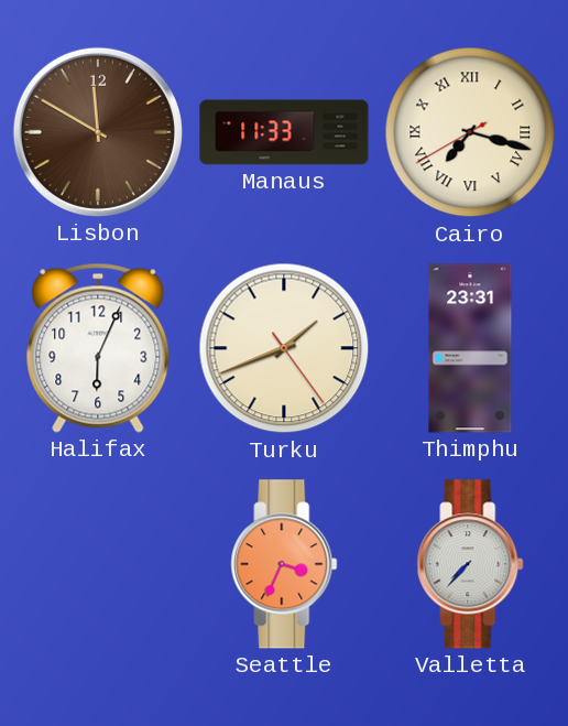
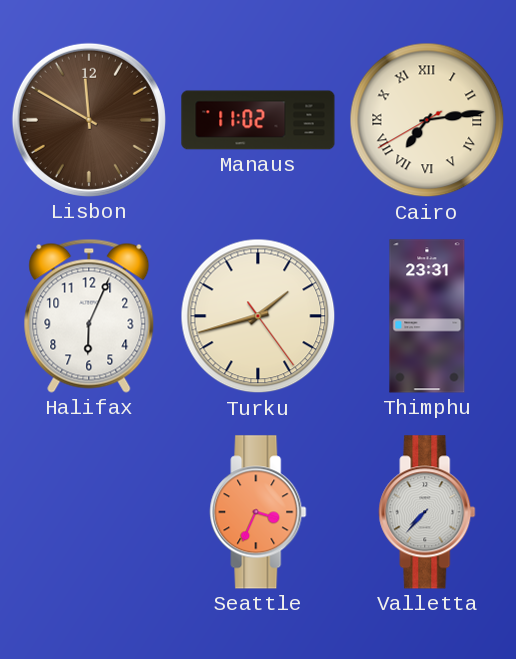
Manaus: 11:33 -> 11:02 (258, 120)
Cairo: 7:17 -> 7:13 (427, 120)
Turku: 1:41 -> 1:42 (258, 316)
